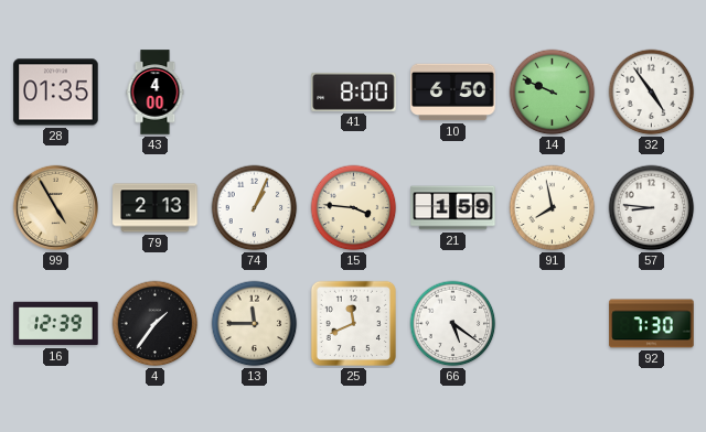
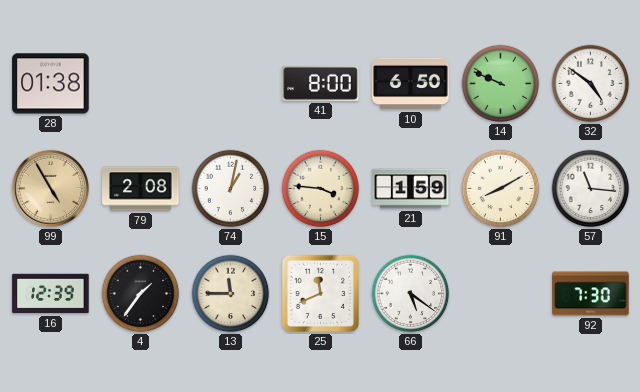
28: 01:35 -> 01:38 (51, 84)
43: 4:00 -> none (156, 93)
32: 4:54 -> 4:51 (591, 84)
79: 2:13 -> 2:08 (141, 189)
74: 1:04 -> 1:02 (231, 189)
91: 7:58 -> 8:10 (501, 189)
57: 8:46 -> 11:16 (591, 189)
